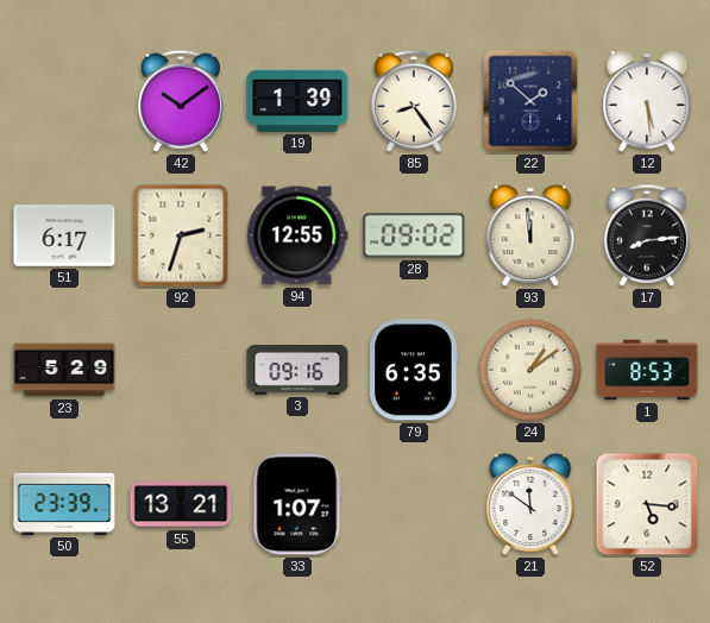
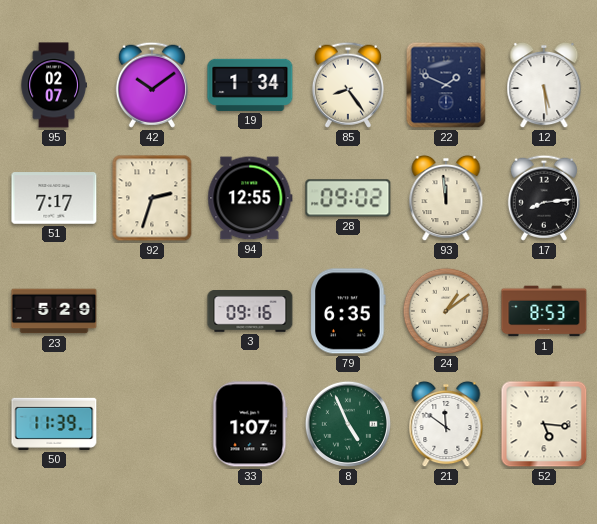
95: none -> 02:07 (54, 85)
19: 1:39 -> 1:34 (250, 85)
22: 1:52 -> 1:49 (446, 85)
51: 6:17 -> 7:17 (54, 198)
50: 23:39 -> 11:39 (54, 424)
55: 13:21 -> none (181, 504)
8: none -> 4:56 (348, 424)
